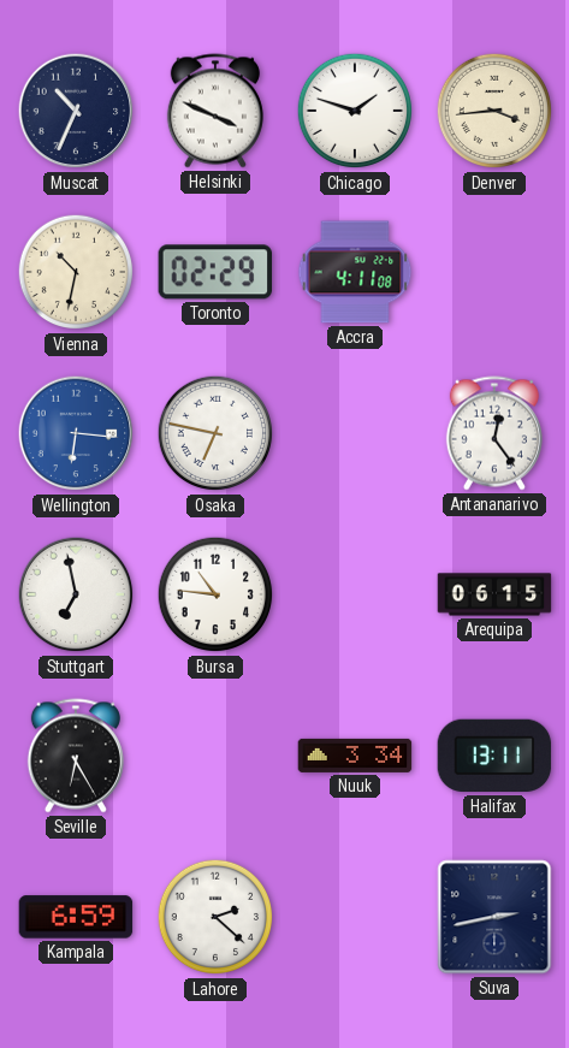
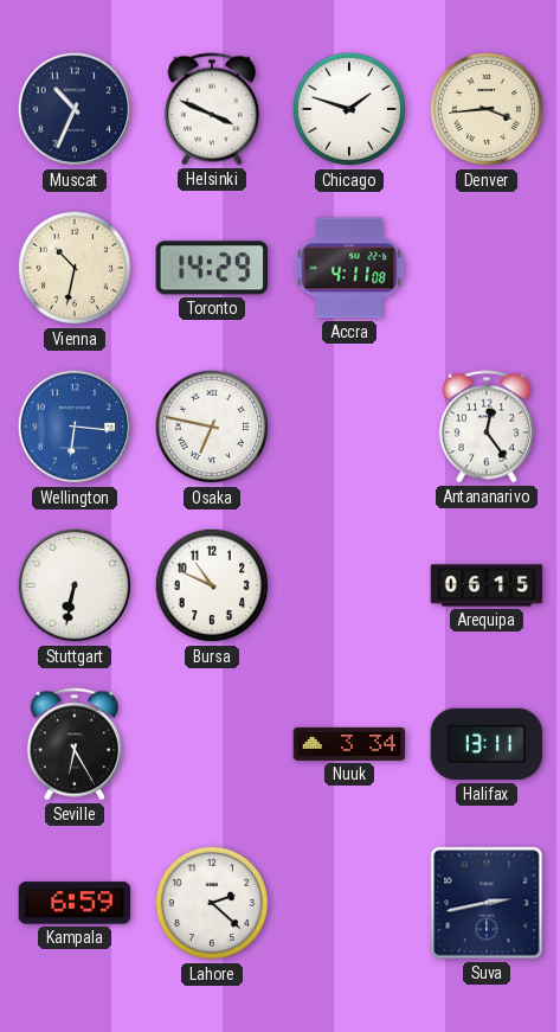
Toronto: 02:29 -> 14:29 (211, 268)
Stuttgart: 6:58 -> 6:32 (75, 585)
Bursa: 10:46 -> 10:49 (212, 585)
